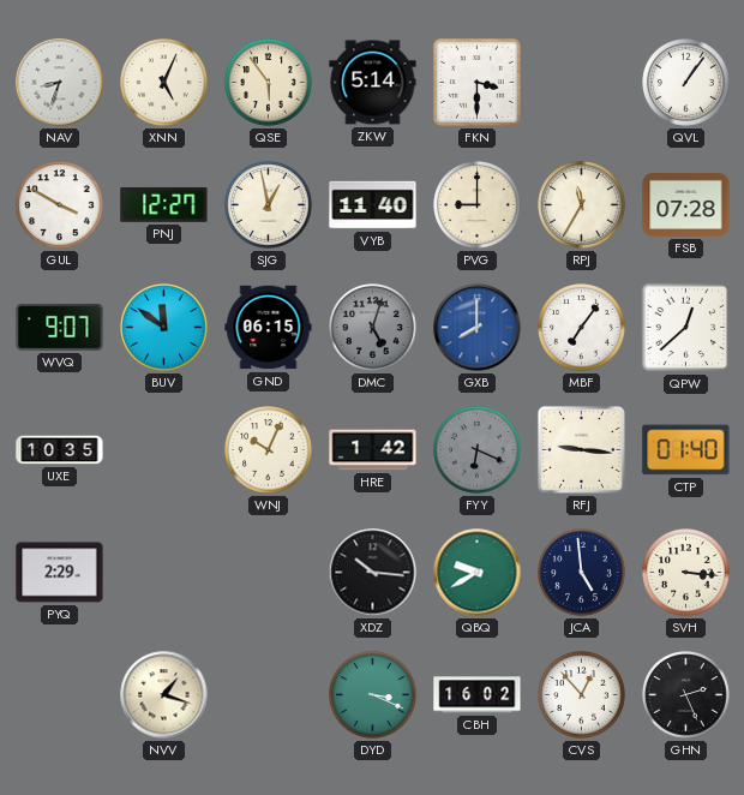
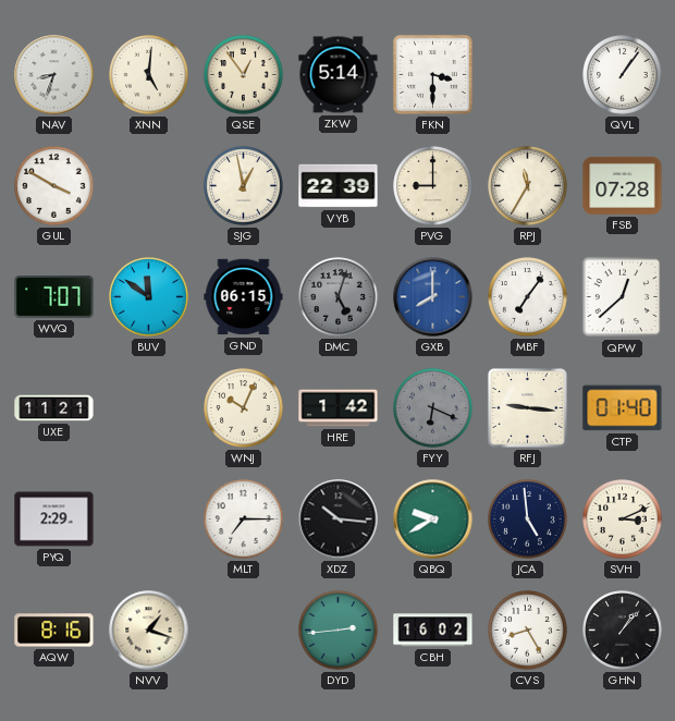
XNN: 5:04 -> 5:01 (149, 75)
QSE: 5:54 -> 12:54 (244, 75)
PNJ: 12:27 -> none (164, 204)
VYB: 11:40 -> 22:39 (339, 186)
WVQ: 9:07 -> 7:07 (54, 297)
UXE: 10:35 -> 11:21 (54, 408)
MLT: none -> 7:15 (244, 520)
SVH: 3:16 -> 3:11 (623, 520)
AQW: none -> 8:16 (54, 631)
DYD: 3:19 -> 2:44 (339, 631)
CVS: 12:53 -> 8:25 (528, 631)
GHN: 2:26 -> 1:07 (623, 631)
